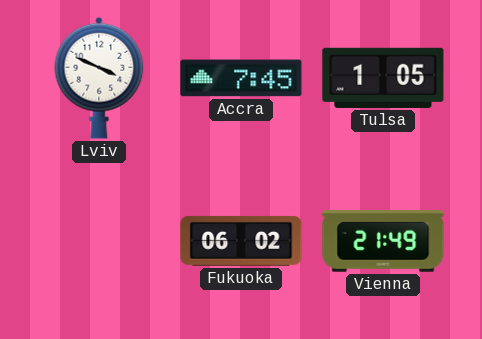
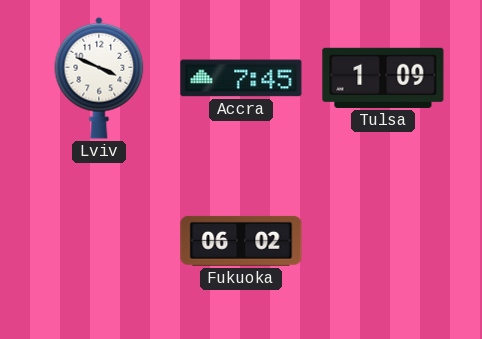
Tulsa: 1:05 -> 1:09 (383, 78)
Vienna: 21:49 -> none (383, 241)
